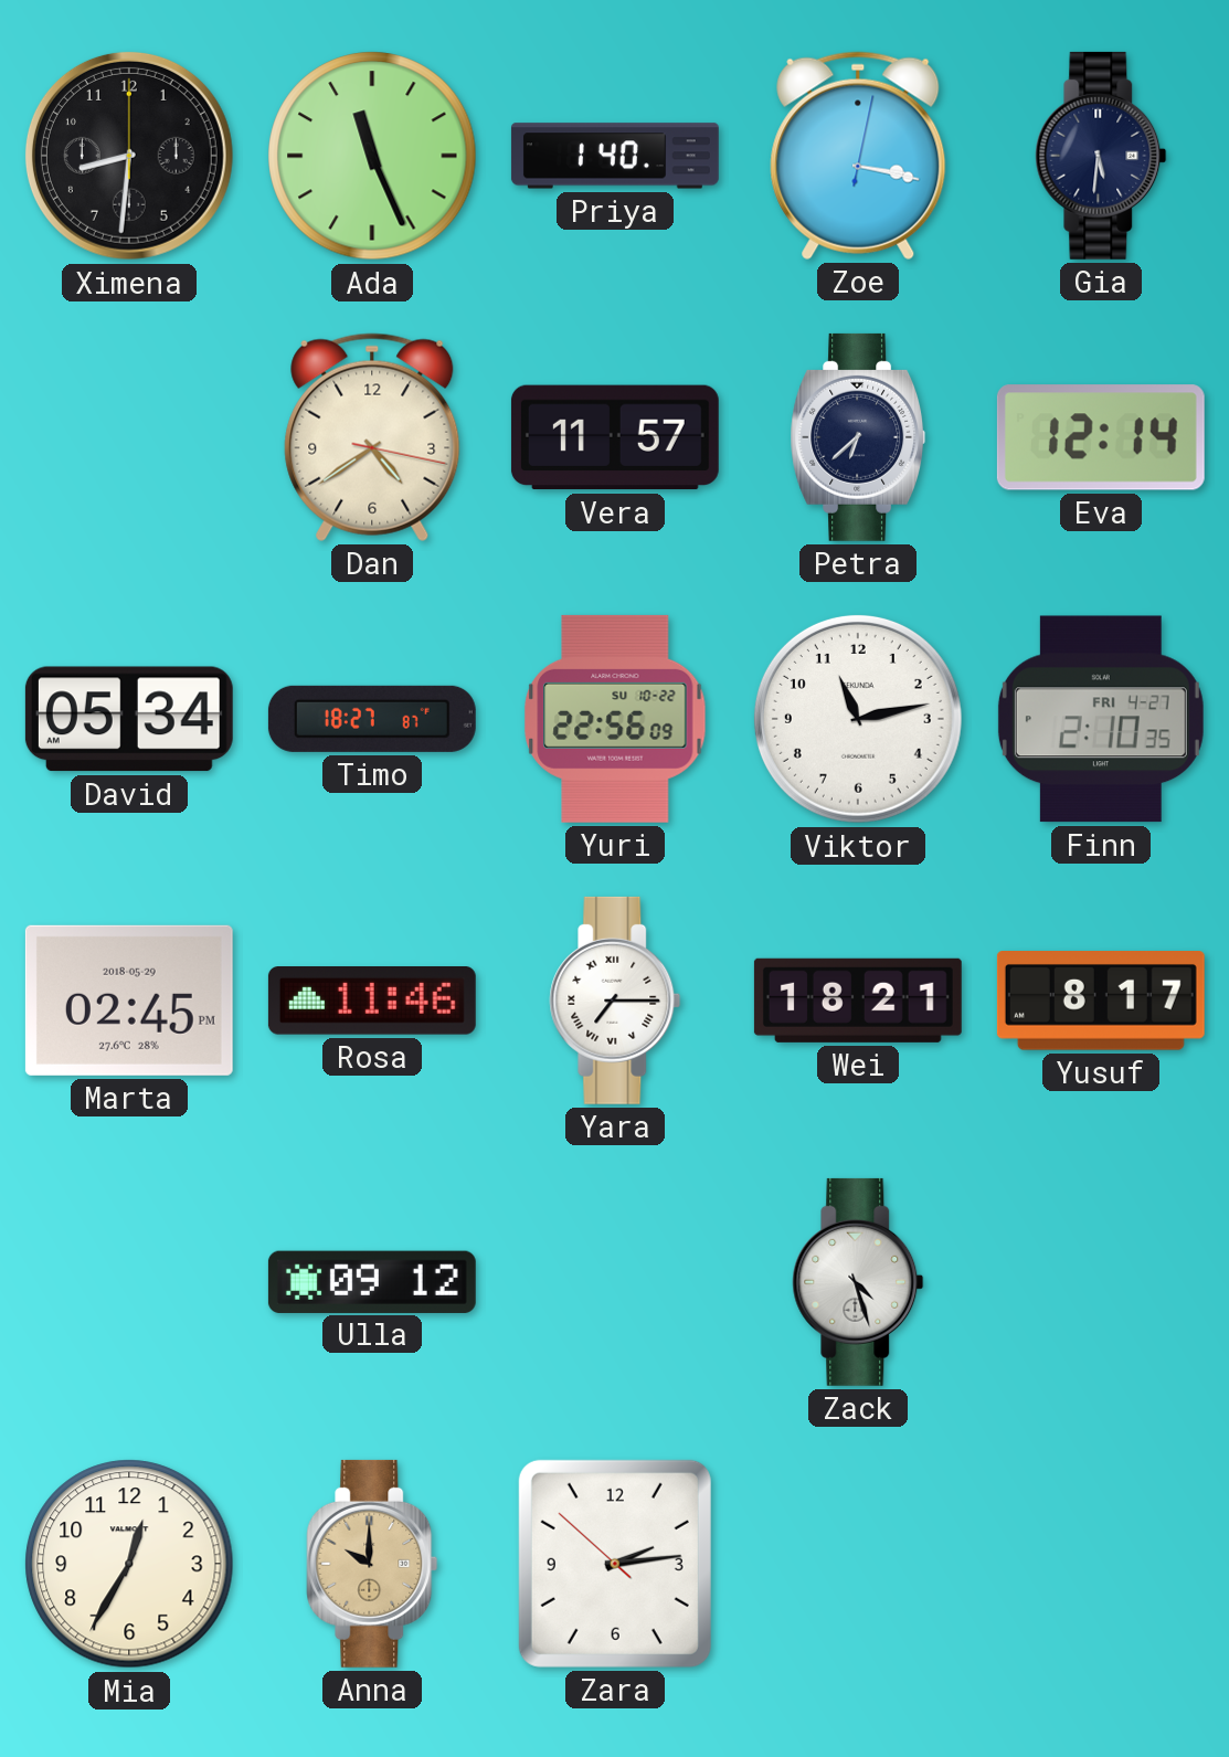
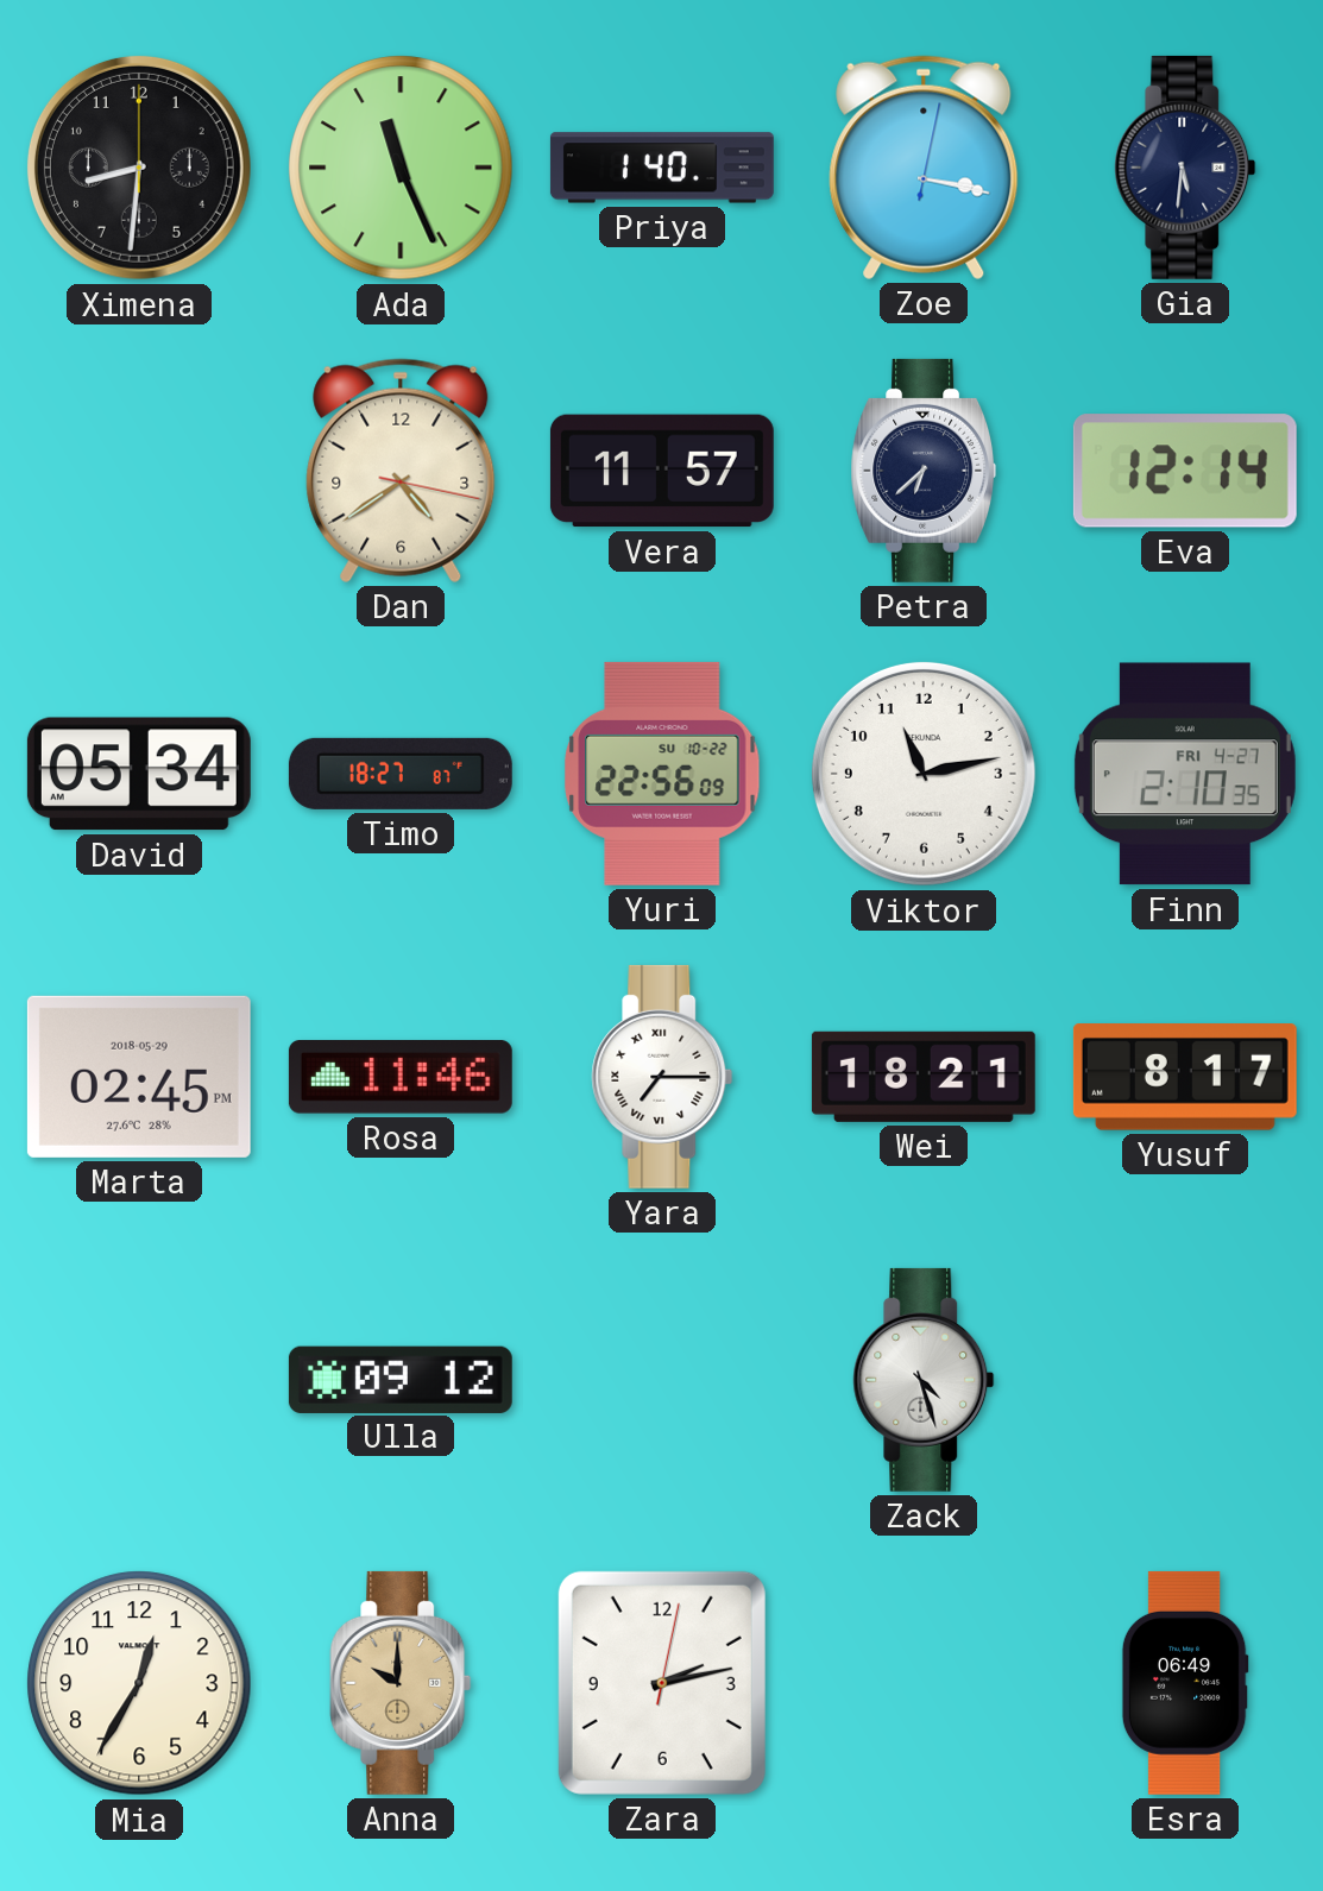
Zara: 2:13:52 -> 2:13:02 (662, 1683)
Esra: none -> 06:49 (1185, 1683)
